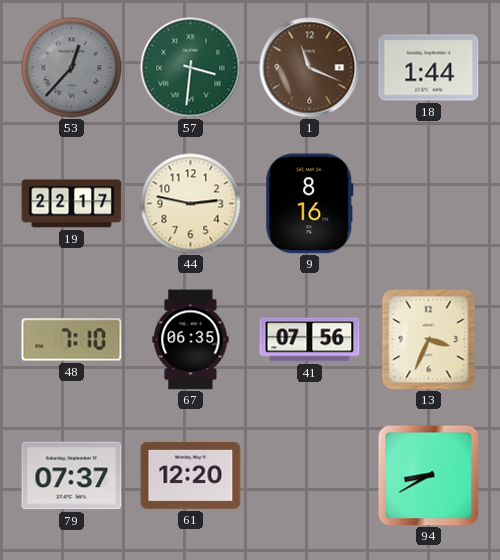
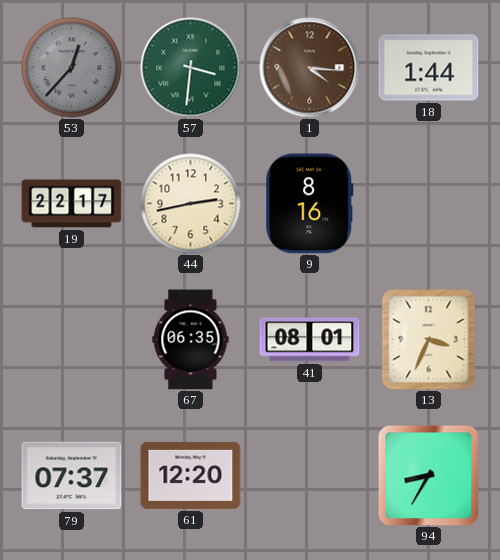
1: 11:19 -> 4:16 (310, 68)
44: 2:47 -> 2:43 (191, 204)
48: 7:10 -> none (72, 340)
41: 07:56 -> 08:01 (310, 340)
94: 8:40 -> 8:35 (428, 475)
